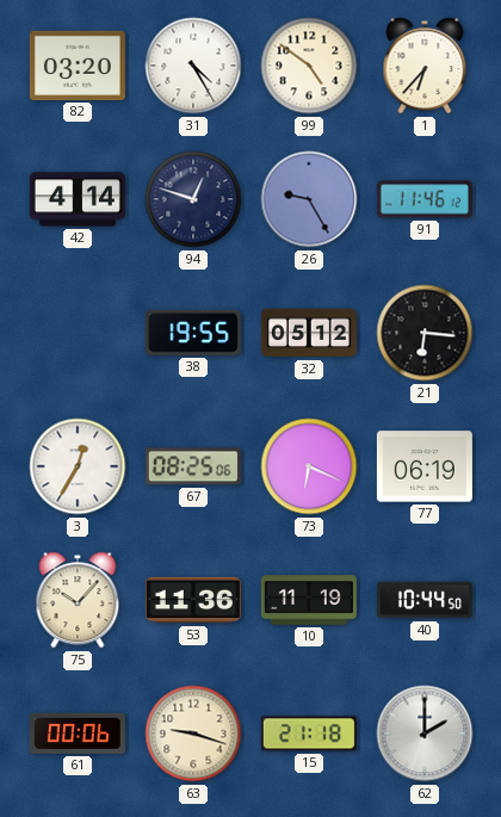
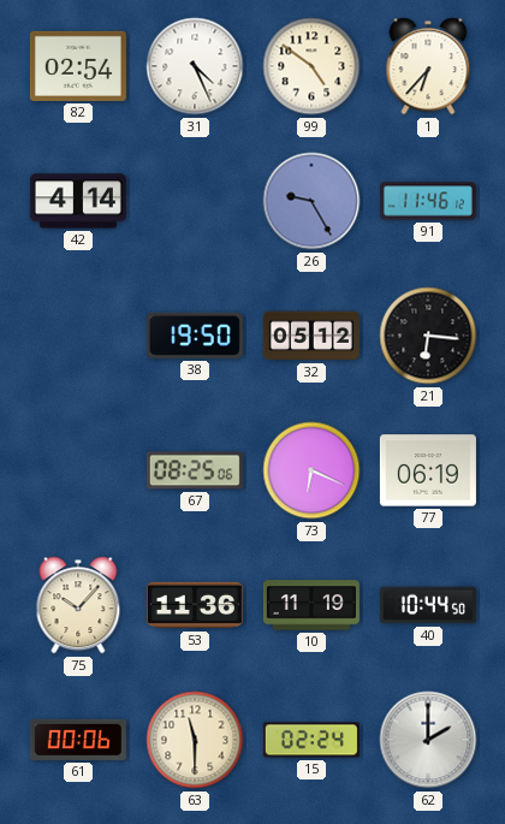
82: 03:20 -> 02:54 (78, 66)
31: 4:25 -> 4:26 (195, 66)
94: 12:48 -> none (193, 199)
38: 19:55 -> 19:50 (195, 336)
3: 12:35 -> none (78, 466)
63: 9:18 -> 11:30 (195, 740)
15: 21:18 -> 02:24 (311, 740)
